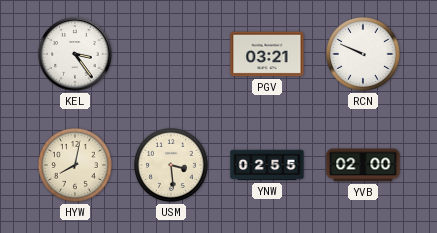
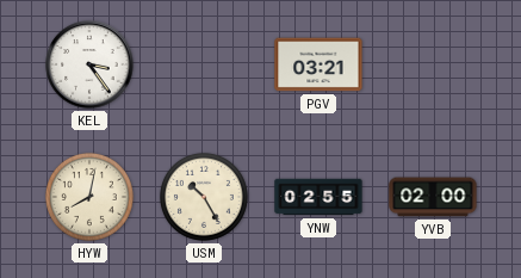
RCN: 9:49 -> none (363, 54)
USM: 3:29 -> 10:25 (204, 197)
